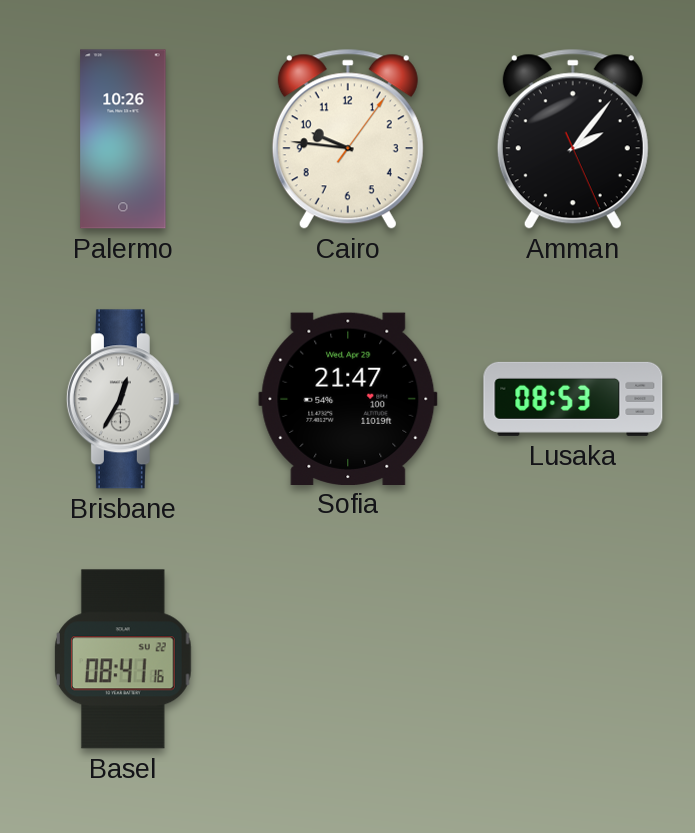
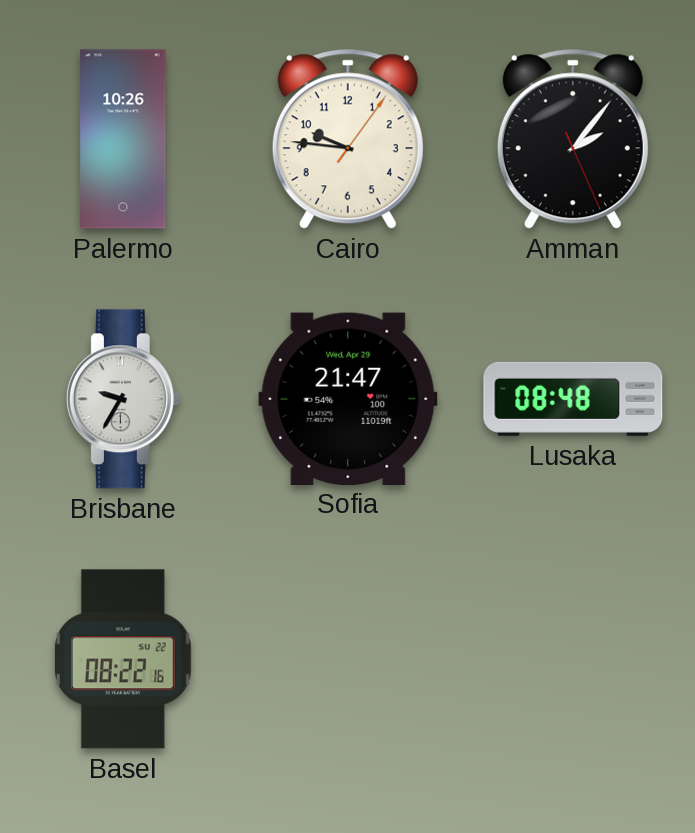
Brisbane: 12:35 -> 9:35 (123, 399)
Lusaka: 08:53 -> 08:48 (573, 399)
Basel: 08:41 -> 08:22 (124, 659)
